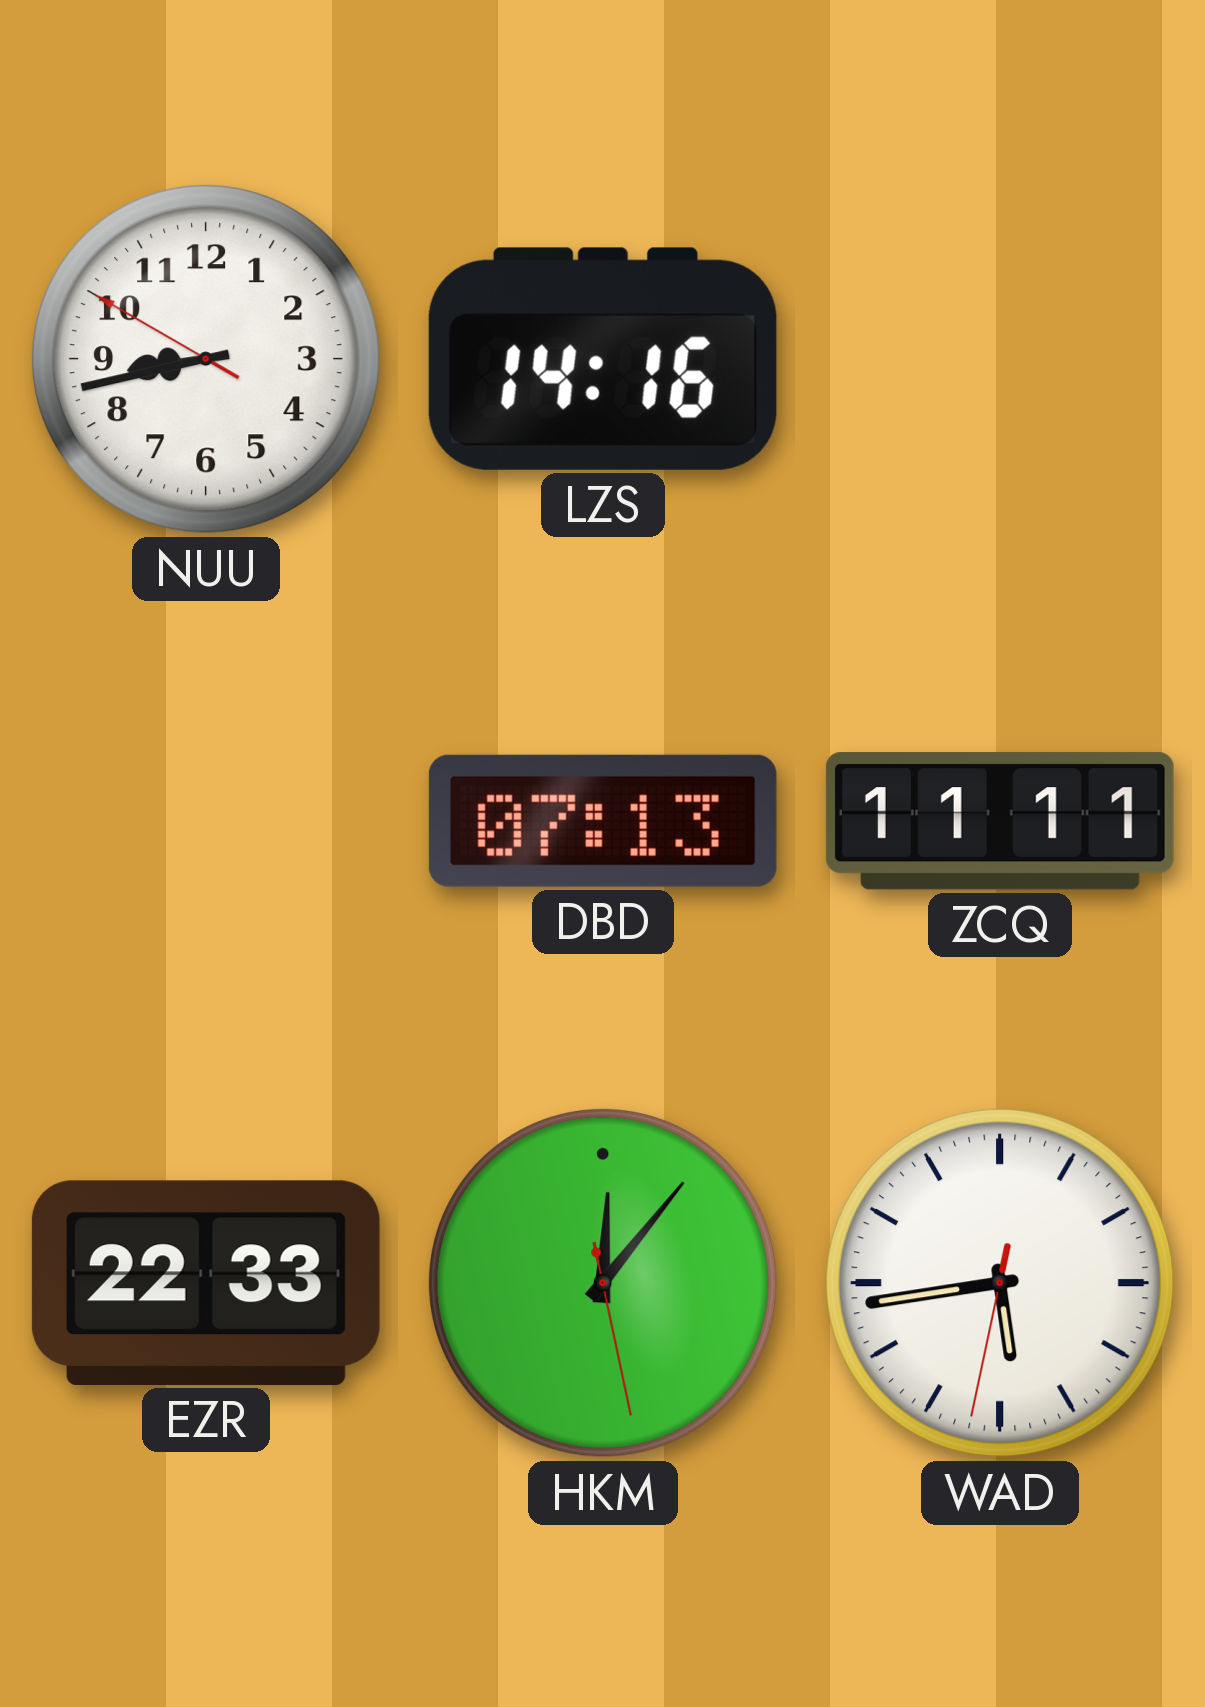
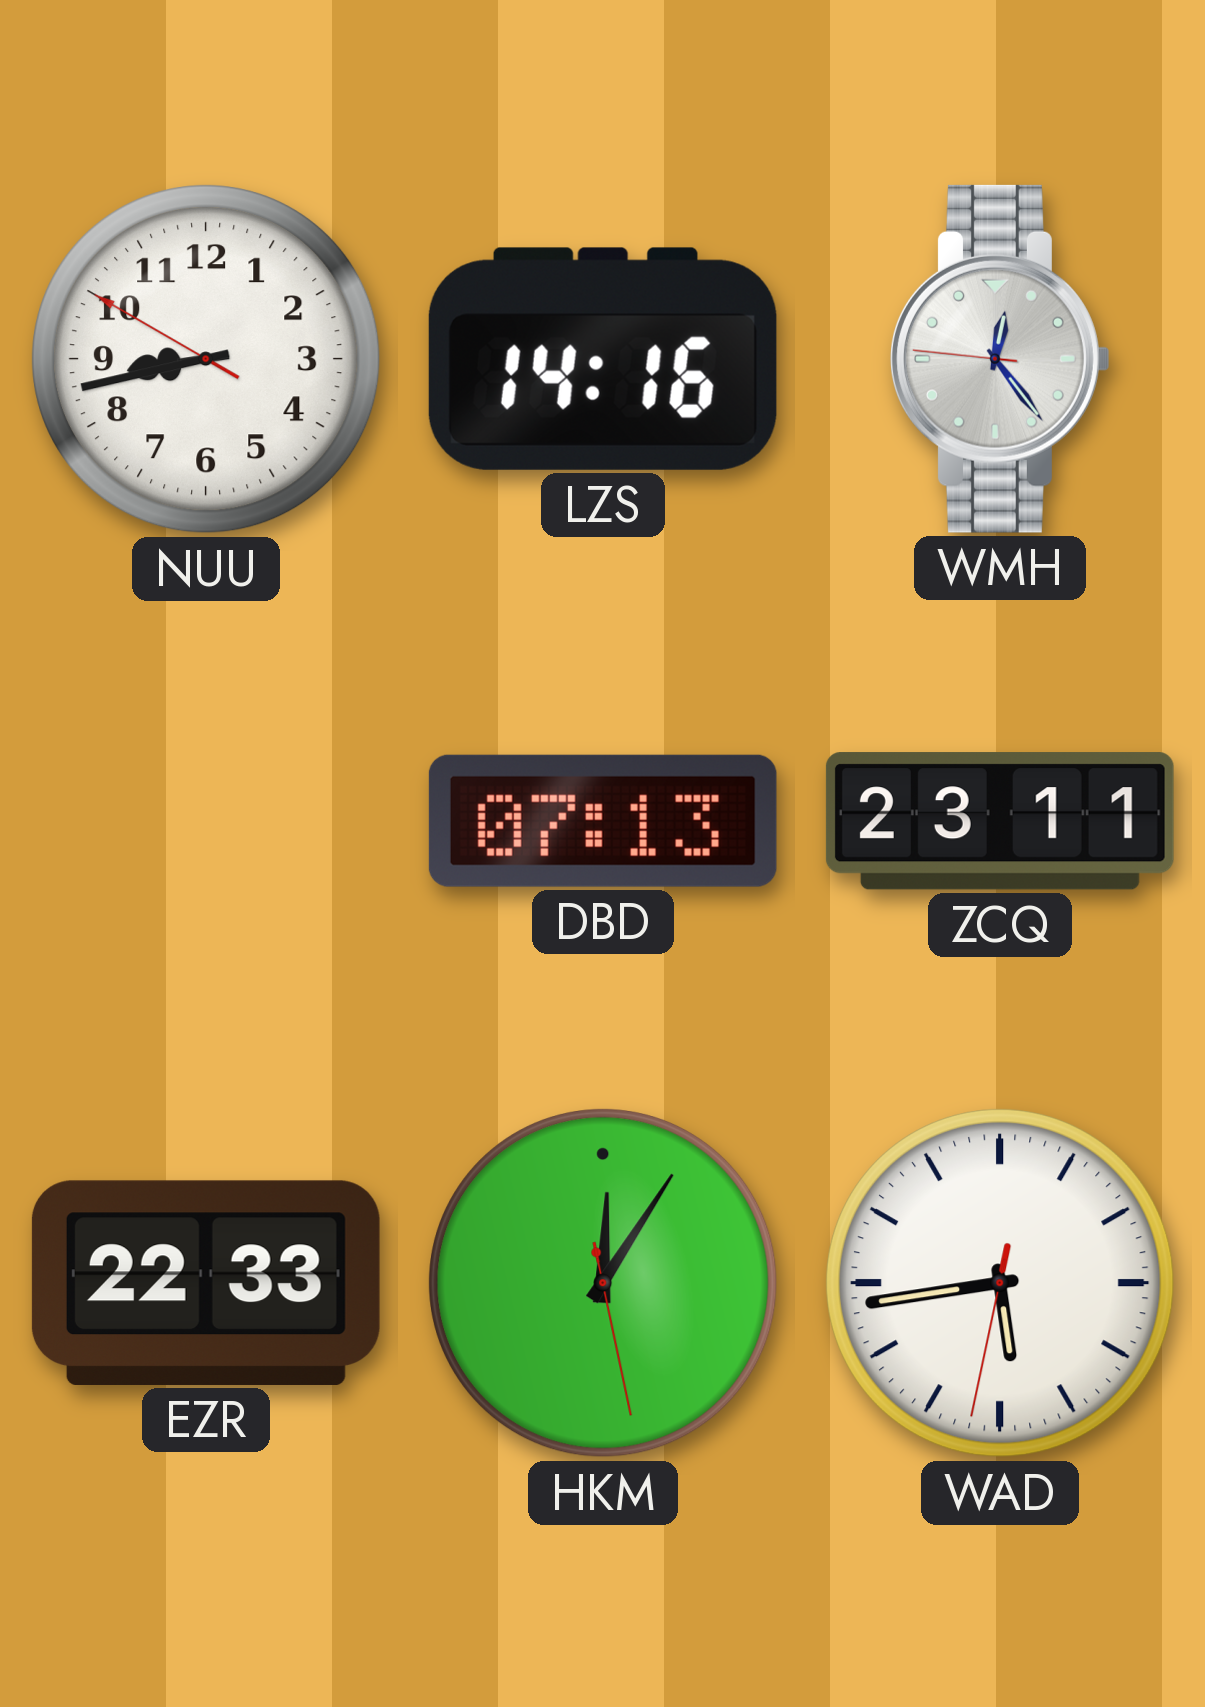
WMH: none -> 12:23 (1001, 359)
ZCQ: 11:11 -> 23:11 (1000, 821)
HKM: 12:06 -> 12:05 (604, 1284)
